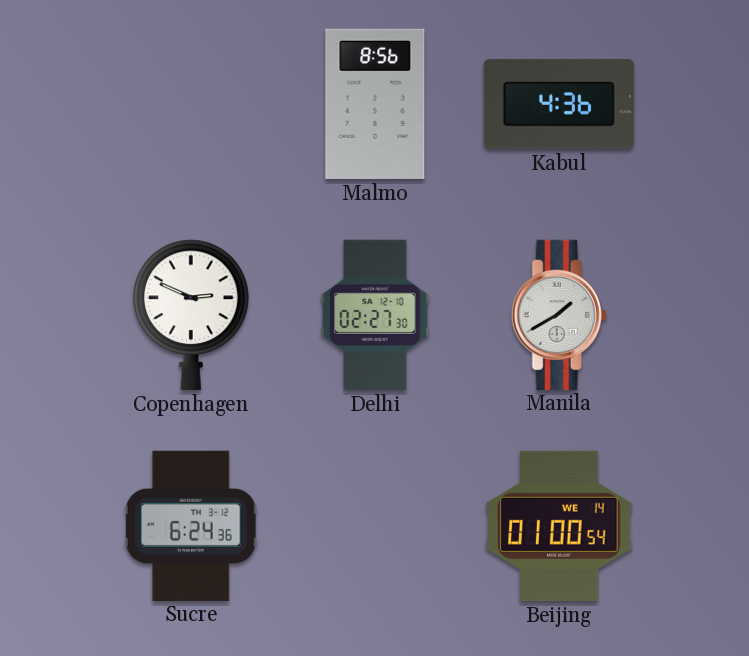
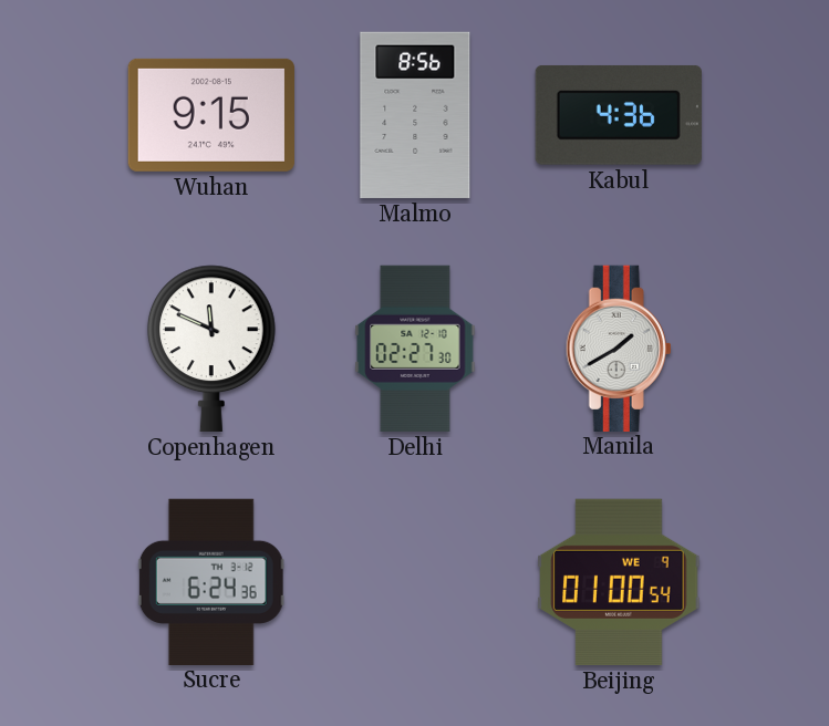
Wuhan: none -> 9:15 (211, 115)
Copenhagen: 2:49 -> 11:49 (211, 349)
Beijing date: WE 14 -> WE 9 (619, 582)
